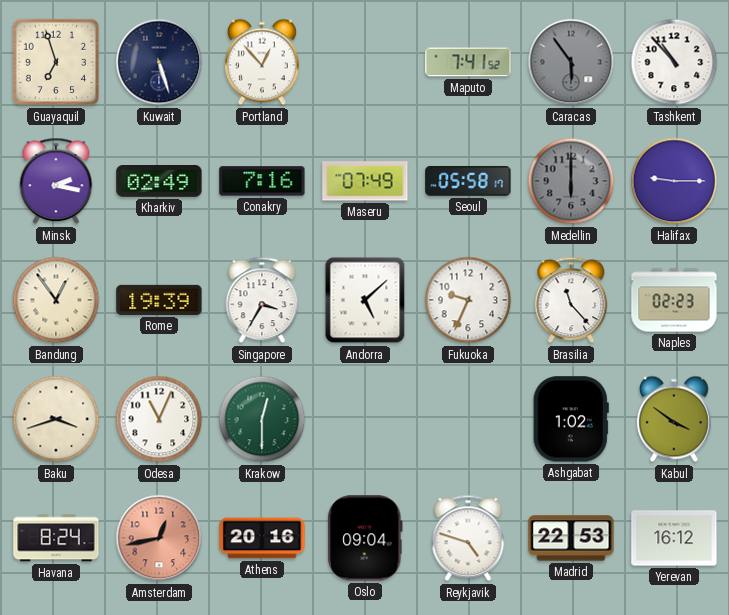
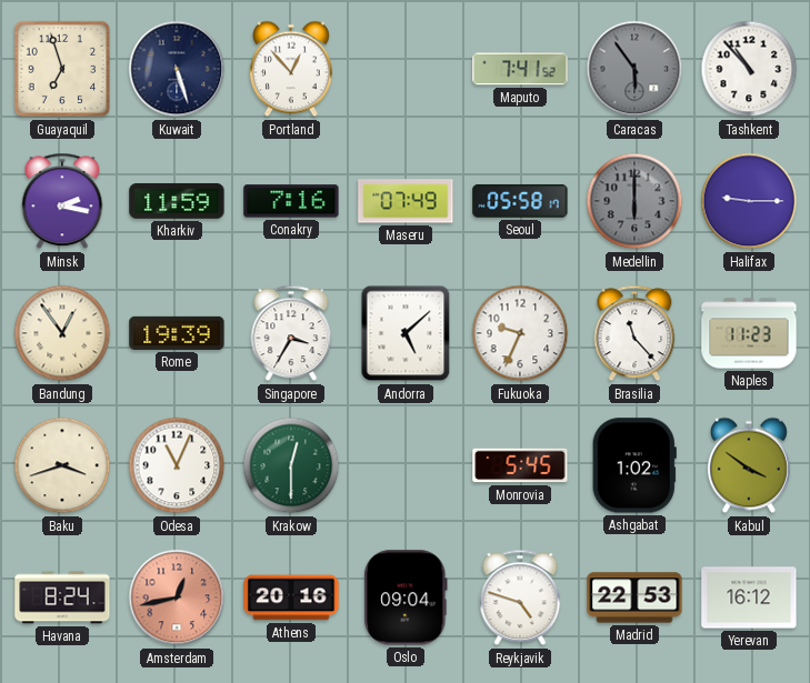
Kharkiv: 02:49 -> 11:59 (177, 202)
Naples: 02:23 -> 11:23 (749, 333)
Monrovia: none -> 5:45 (520, 465)
